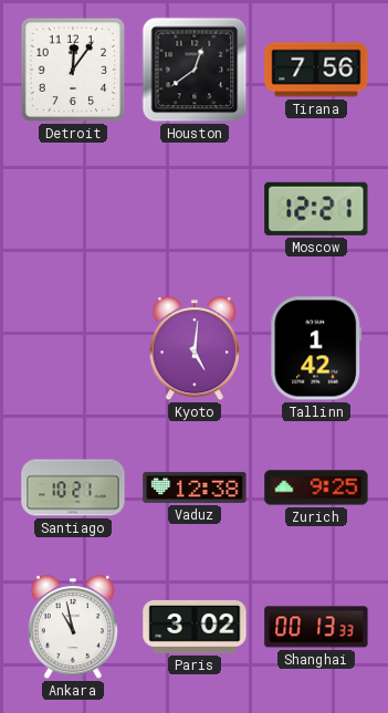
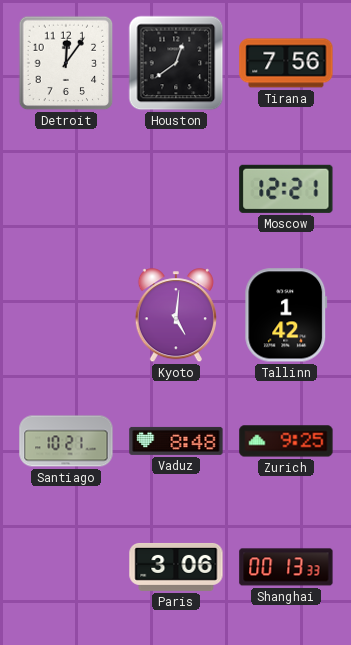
Vaduz: 12:38 -> 8:48 (176, 441)
Ankara: 10:58 -> none (73, 628)
Paris: 3:02 -> 3:06 (176, 567)
